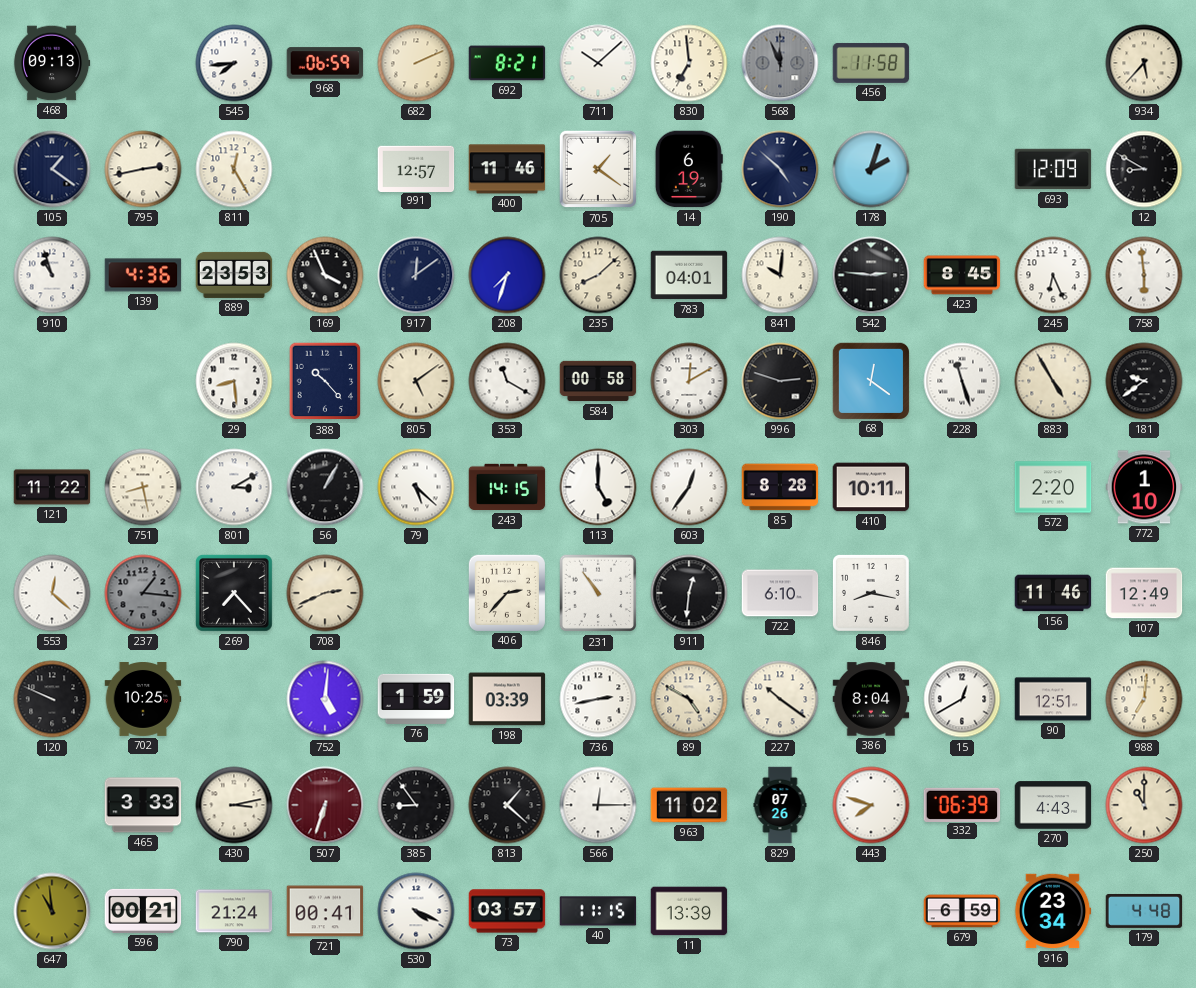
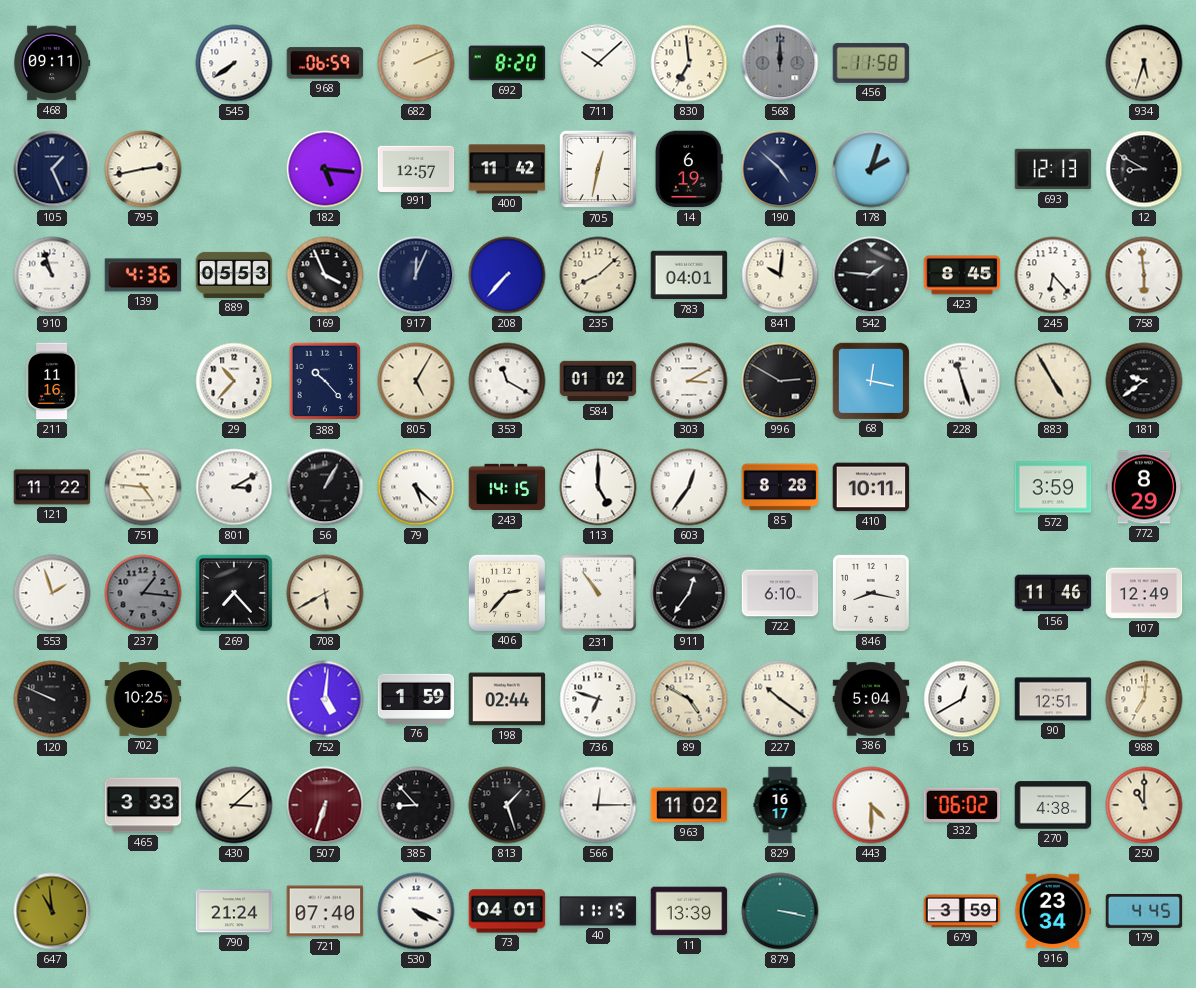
468: 09:13 -> 09:11 (52, 63)
545: 7:44 -> 7:39 (234, 63)
692: 8:21 -> 8:20 (507, 63)
568: 11:56 -> 12:00 (780, 63)
934: 5:37 -> 5:33 (1144, 63)
105: 1:21 -> 1:26 (52, 169)
811: 12:25 -> none (234, 169)
182: none -> 5:16 (325, 169)
400: 11:46 -> 11:42 (507, 169)
705: 1:21 -> 12:32 (598, 169)
693: 12:09 -> 12:13 (1053, 169)
889: 23:53 -> 05:53 (234, 275)
917: 12:09 -> 12:04 (416, 275)
208: 7:33 -> 7:37 (507, 275)
542: 2:46 -> 1:46 (871, 275)
245: 6:26 -> 6:23 (1053, 275)
211: none -> 11:16 (52, 381)
29: 8:29 -> 10:37 (234, 381)
805: 5:09 -> 5:05 (416, 381)
584: 00:58 -> 01:02 (598, 381)
303: 12:10 -> 3:10 (689, 381)
996: 2:48 -> 2:50 (780, 381)
68: 12:21 -> 12:17 (870, 380)
751: 8:28 -> 4:46 (143, 487)
572: 2:20 -> 3:59 (1053, 487)
772: 1:10 -> 8:29 (1144, 487)
553: 12:22 -> 1:57 (52, 593)
708: 2:41 -> 5:40 (325, 593)
911: 12:31 -> 12:36 (689, 593)
198: 03:39 -> 02:44 (507, 699)
736: 2:43 -> 6:48 (598, 699)
386: 8:04 -> 5:04 (871, 699)
430: 3:13 -> 3:08 (234, 805)
385: 8:54 -> 8:53 (416, 805)
813: 1:22 -> 1:27 (507, 805)
829: 07:26 -> 16:17 (780, 805)
443: 7:48 -> 4:30 (871, 805)
332: 06:39 -> 06:02 (962, 804)
270: 4:43 -> 4:38 (1053, 805)
596: 00:21 -> none (143, 911)
721: 00:41 -> 07:40 (325, 911)
73: 03:57 -> 04:01 (507, 911)
879: none -> 3:17 (780, 911)
679: 6:59 -> 3:59 (962, 911)
179: 4:48 -> 4:45 (1144, 911)
